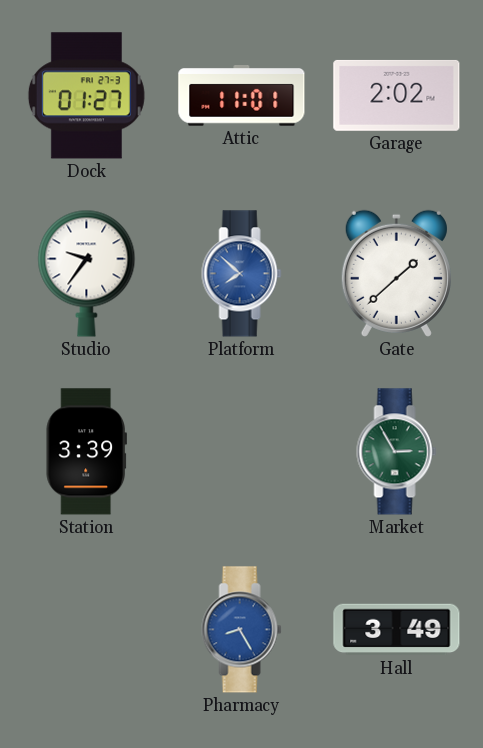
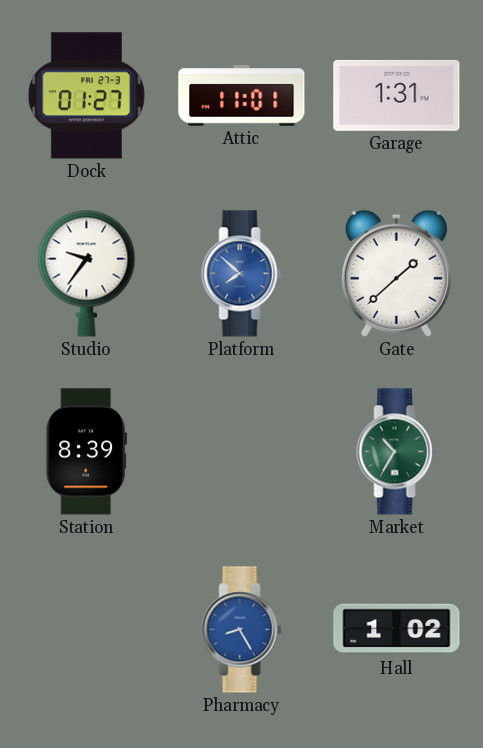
Garage: 2:02 -> 1:31 (397, 95)
Station: 3:39 -> 8:39 (86, 452)
Market: 2:55 -> 10:35 (397, 452)
Hall: 3:49 -> 1:02 (397, 630)
